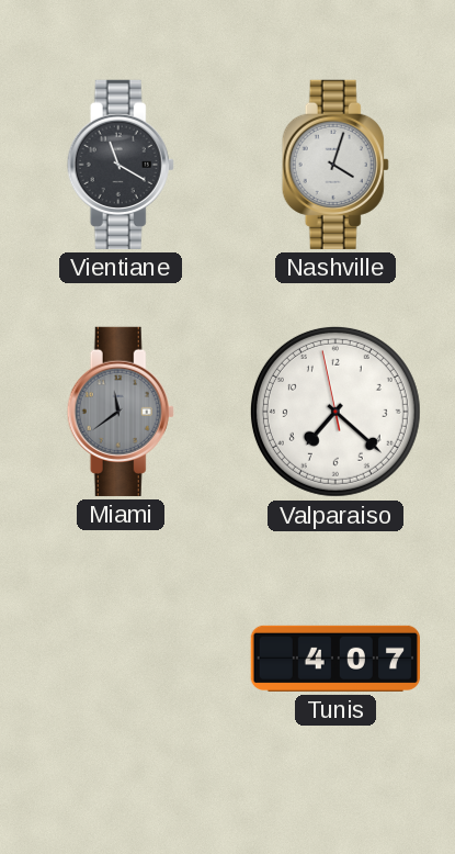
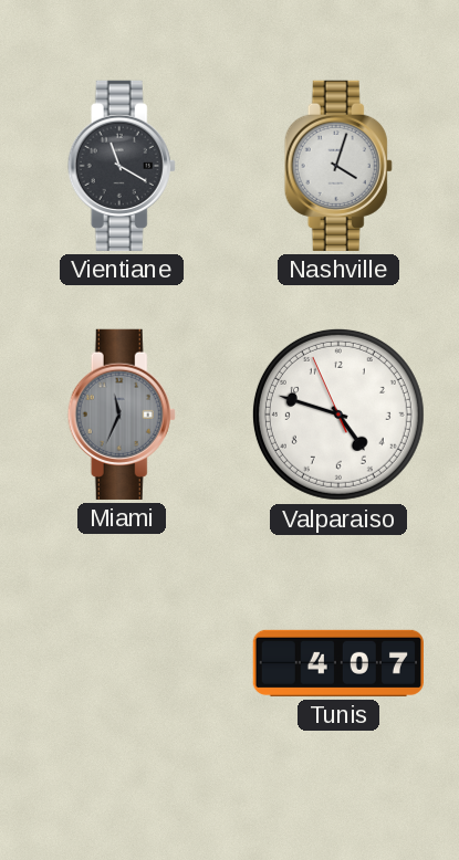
Miami: 11:39 -> 11:34 (122, 415)
Valparaiso: 7:21 -> 4:47 (338, 415)
